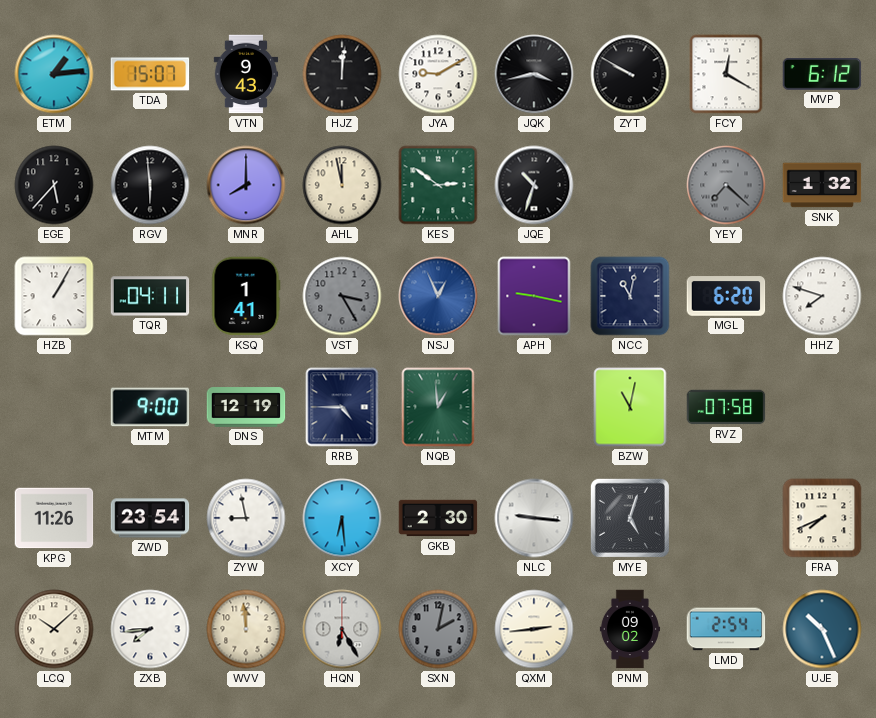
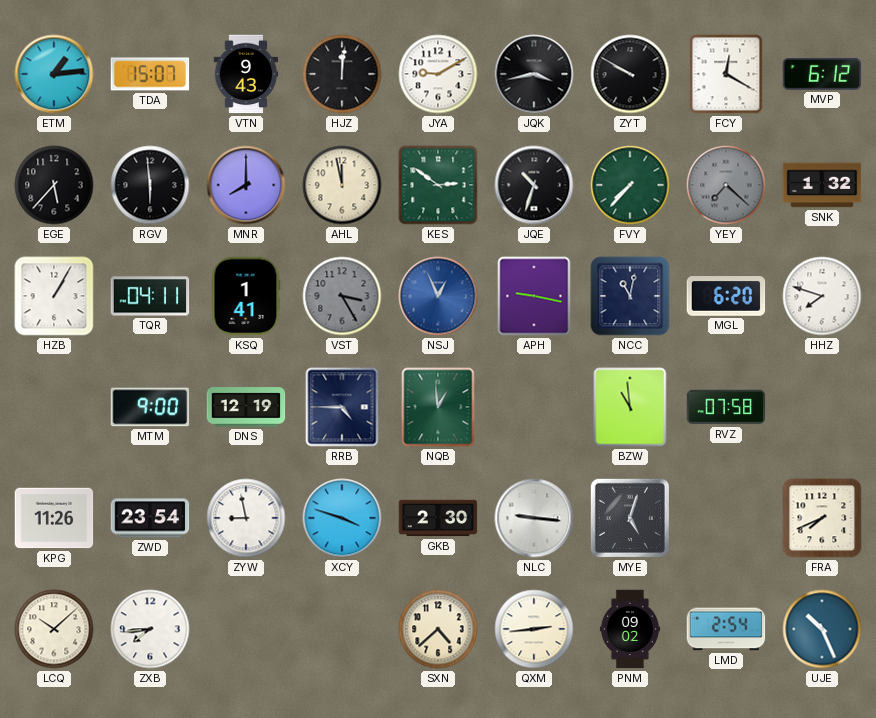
FVY: none -> 7:37 (630, 185)
BZW: 11:02 -> 10:59 (630, 407)
XCY: 6:29 -> 3:48 (342, 518)
WVV: 11:59 -> none (246, 629)
HQN: 6:25 -> none (342, 629)
SXN: 2:02 -> 4:38 (438, 629)
SXN dial: grey -> cream (438, 629)
